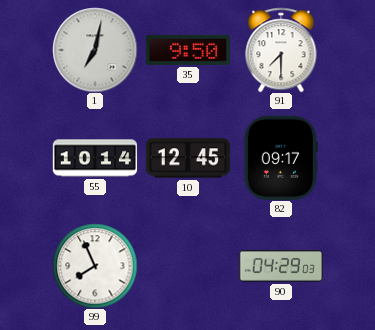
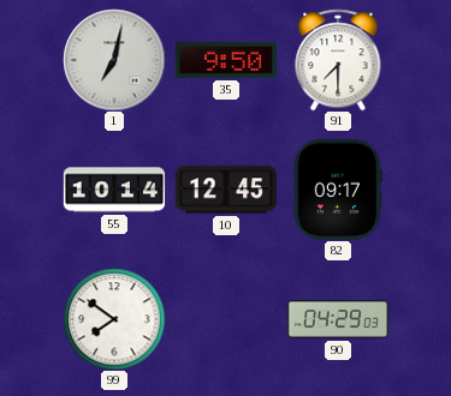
99: 7:56 -> 7:51 (114, 319)
